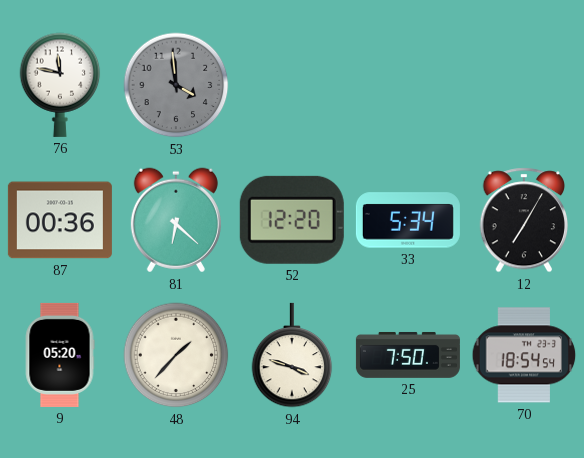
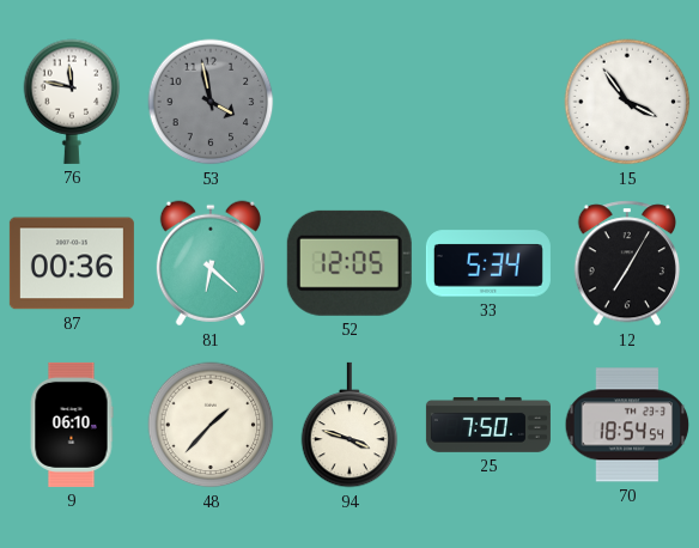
53: 3:59 -> 3:58 (211, 102)
15: none -> 3:54 (627, 102)
52: 12:20 -> 12:05 (349, 263)
9: 05:20 -> 06:10 (72, 425)
